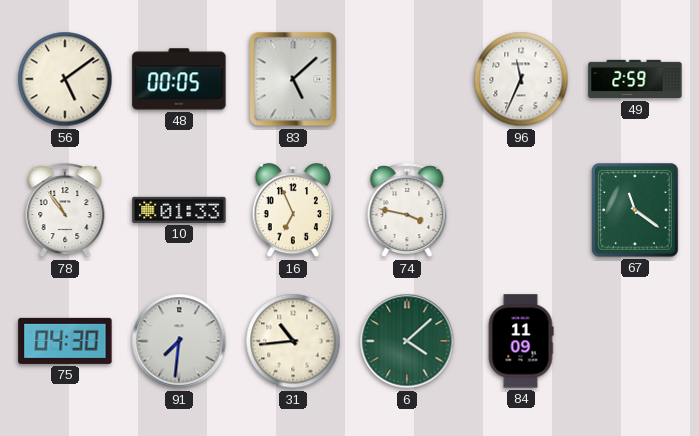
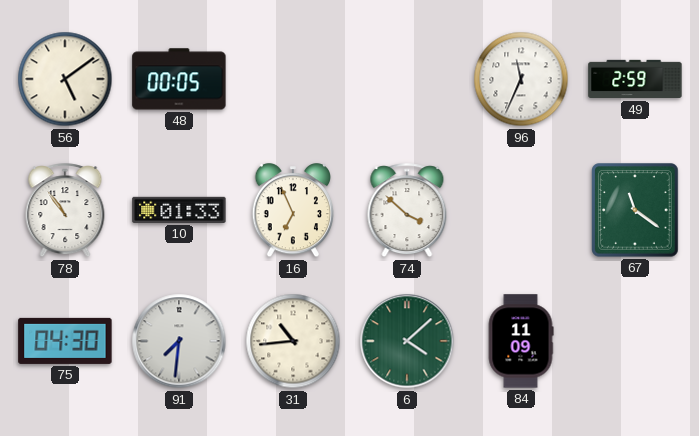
83: 5:08 -> none (293, 79)
74: 3:47 -> 3:52 (407, 211)
